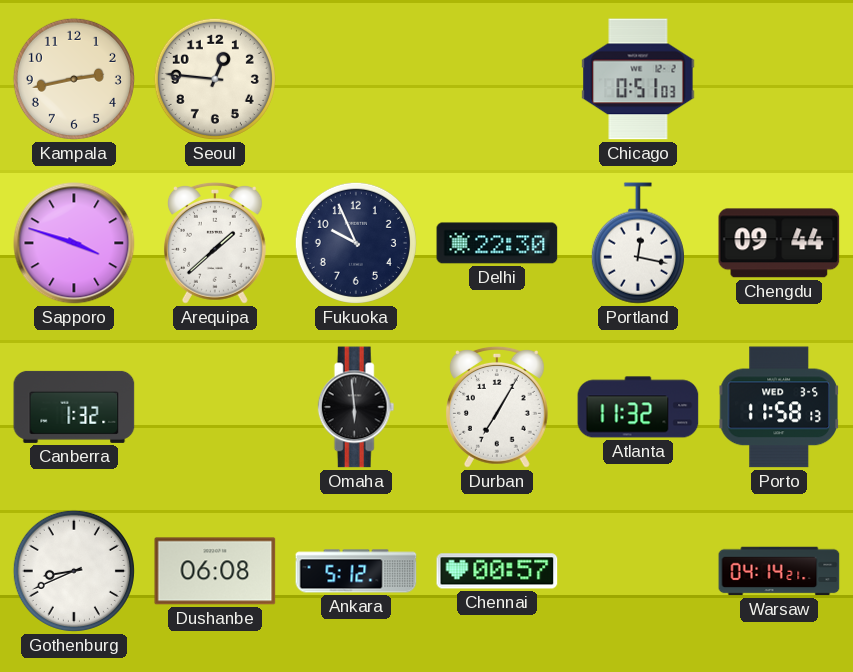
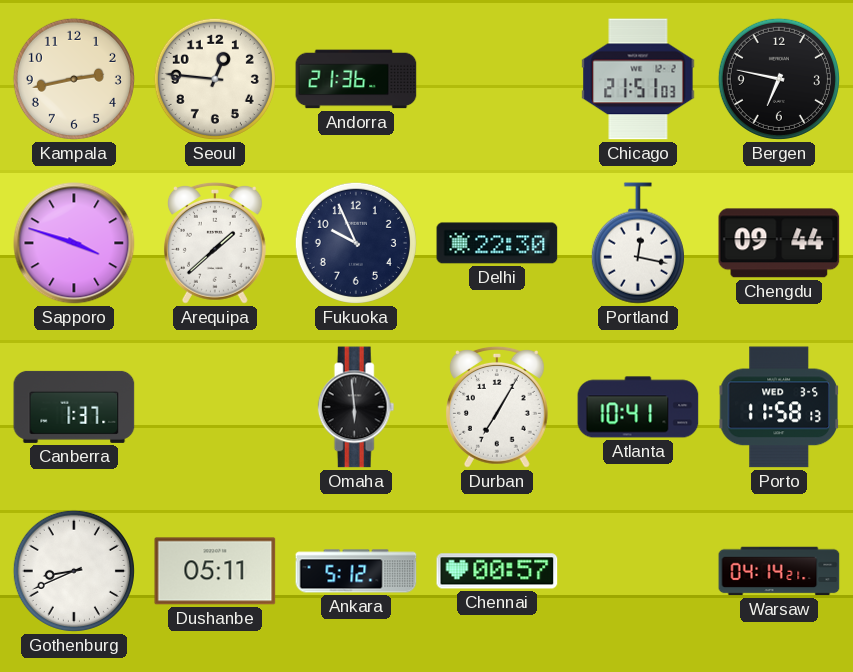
Andorra: none -> 21:36 (356, 79)
Chicago: 0:51 -> 21:51 (638, 79)
Bergen: none -> 6:47 (779, 79)
Canberra: 1:32 -> 1:37 (74, 407)
Atlanta: 11:32 -> 10:41 (638, 407)
Dushanbe: 06:08 -> 05:11 (215, 571)
